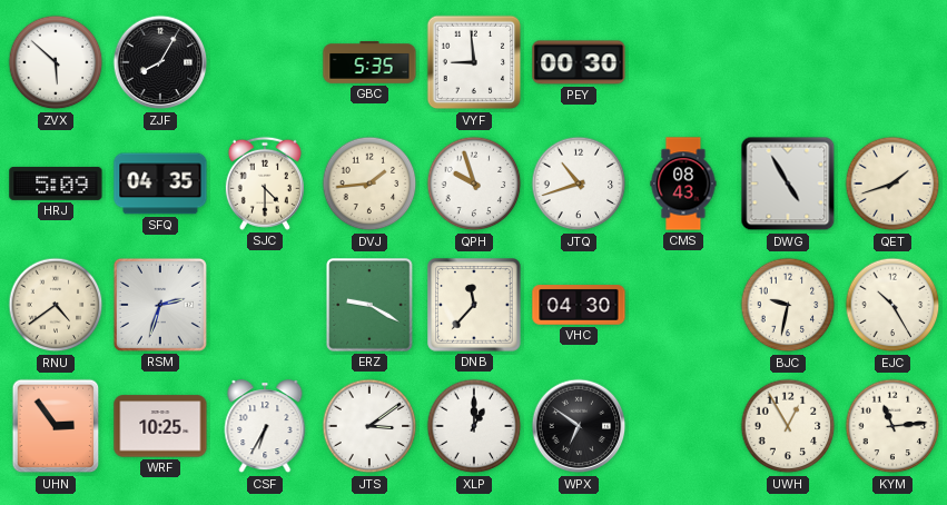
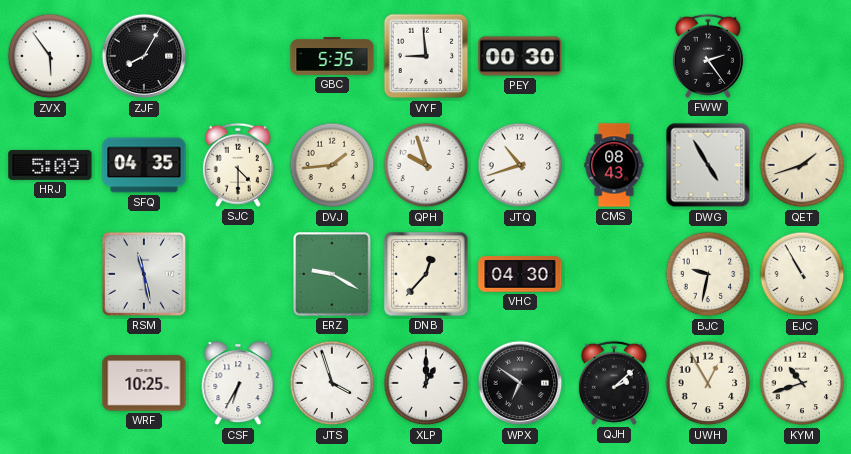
ZVX: 5:52 -> 5:54 (50, 56)
FWW: none -> 2:24 (708, 56)
RNU: 4:39 -> none (56, 305)
RSM: 2:33 -> 11:28 (144, 274)
DNB: 11:37 -> 12:37 (426, 274)
EJC: 10:25 -> 10:55 (802, 274)
UHN: 2:54 -> none (56, 426)
JTS: 3:09 -> 3:57 (332, 383)
QJH: none -> 2:08 (614, 383)
KYM: 11:14 -> 10:42 (802, 383)
